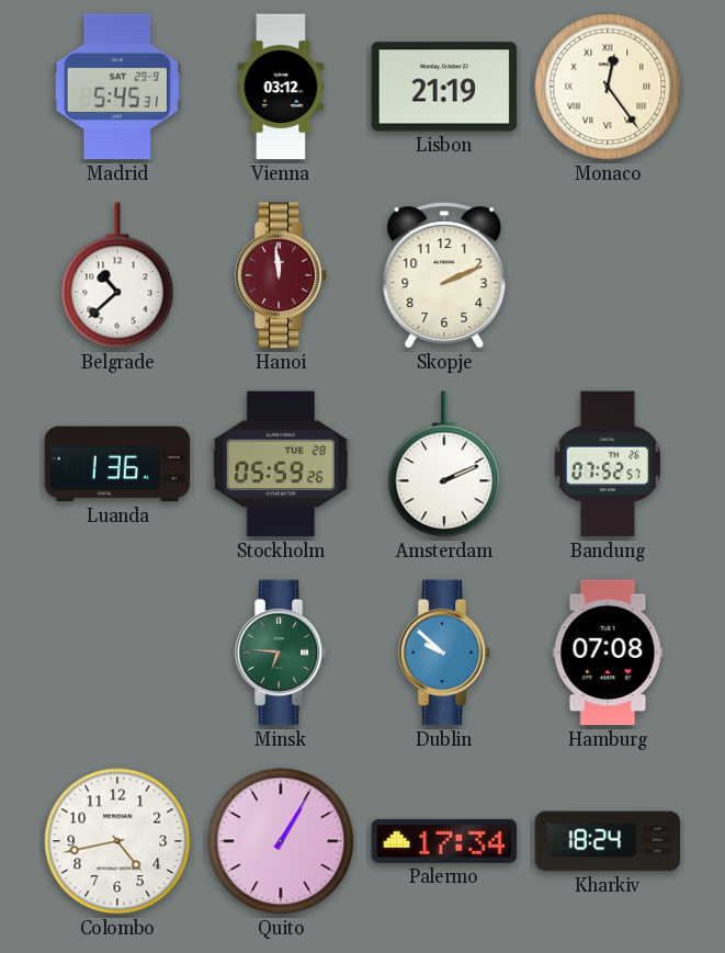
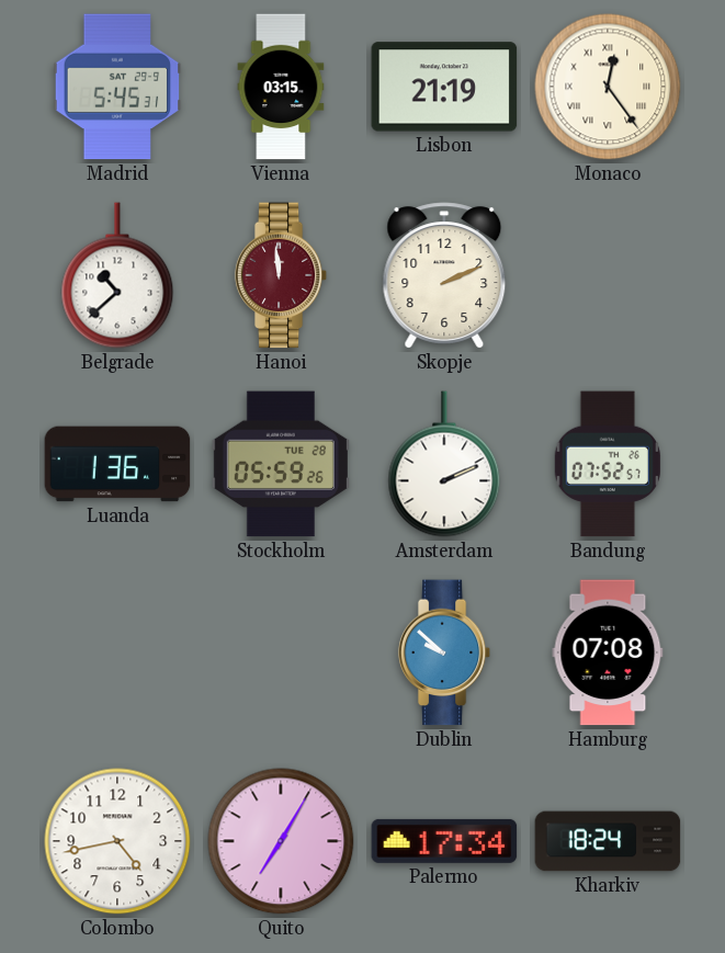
Vienna: 03:12 -> 03:15 (281, 87)
Minsk: 6:46 -> none (281, 653)
Quito: 1:05 -> 7:05 (281, 841)
